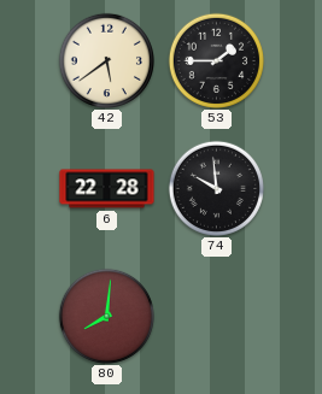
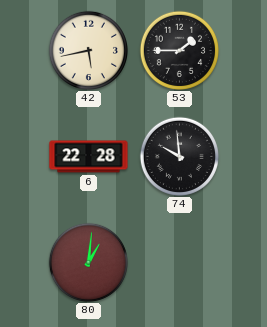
42: 5:39 -> 5:43 (88, 50)
80: 8:01 -> 1:01 (88, 262)
